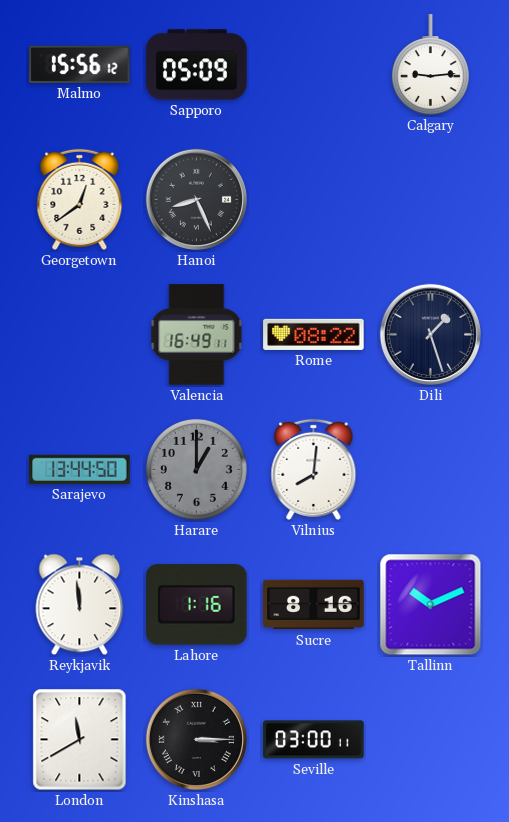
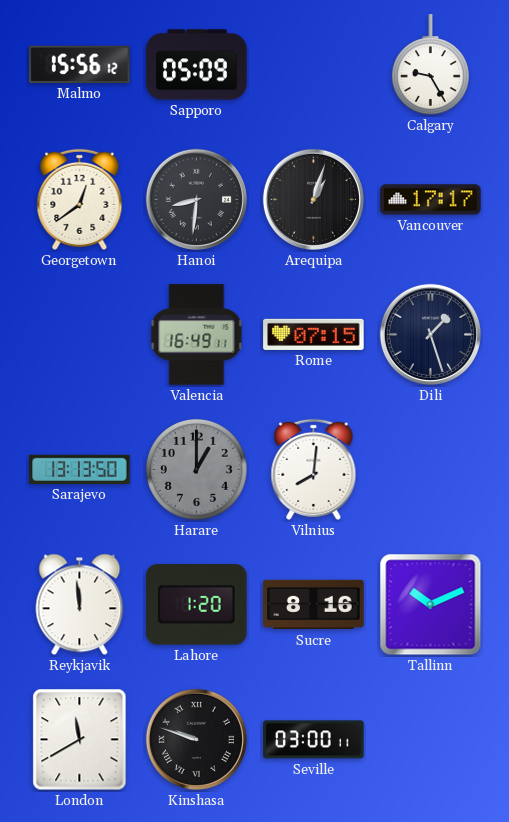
Calgary: 9:14 -> 9:25 (430, 65)
Hanoi: 8:26 -> 8:31 (196, 199)
Arequipa: none -> 1:03 (313, 199)
Vancouver: none -> 17:17 (431, 200)
Rome: 08:22 -> 07:15 (314, 334)
Sarajevo: 13:44 -> 13:13 (80, 469)
Lahore: 1:16 -> 1:20 (197, 605)
Kinshasa: 3:15 -> 9:48 (196, 739)
